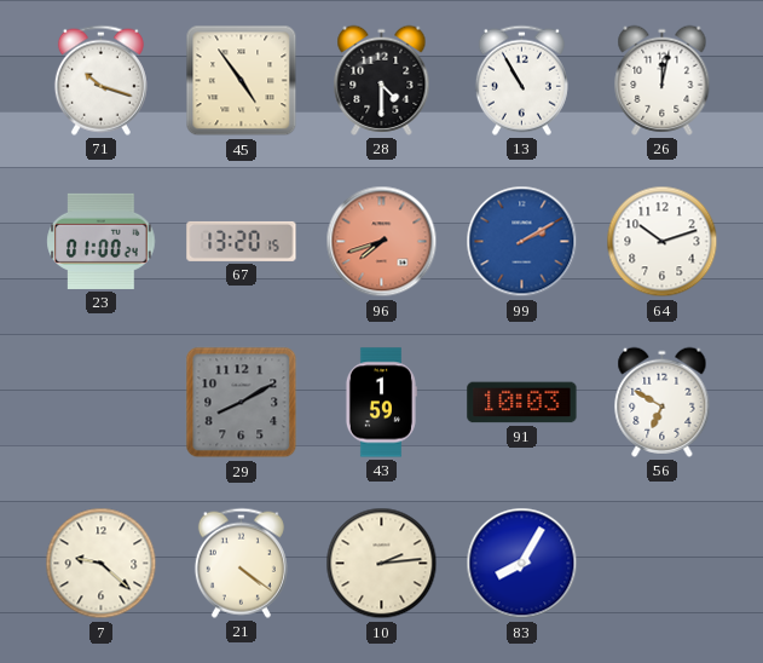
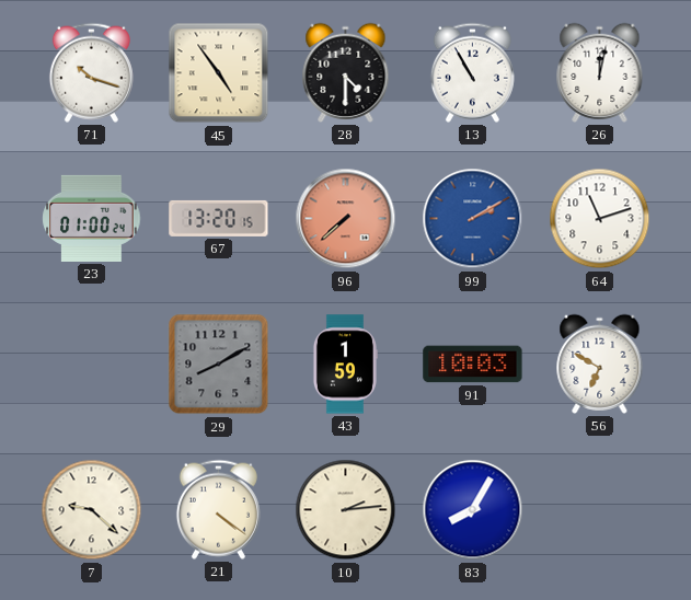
96: 7:42 -> 7:38 (346, 219)
64: 10:12 -> 11:12 (600, 219)
